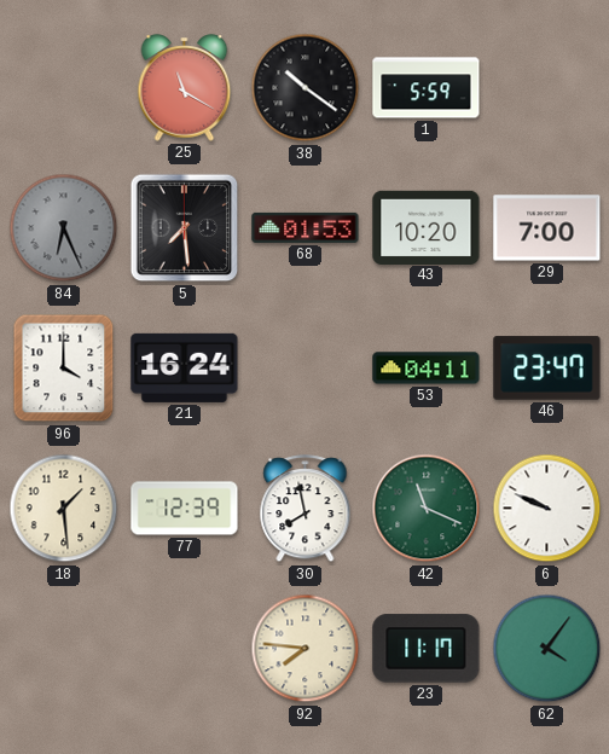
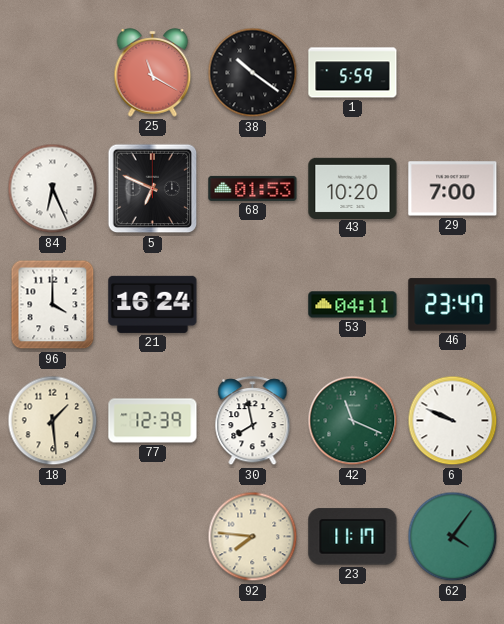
84 dial: grey -> white (53, 189)
5: 7:29 -> 6:49 (153, 189)
